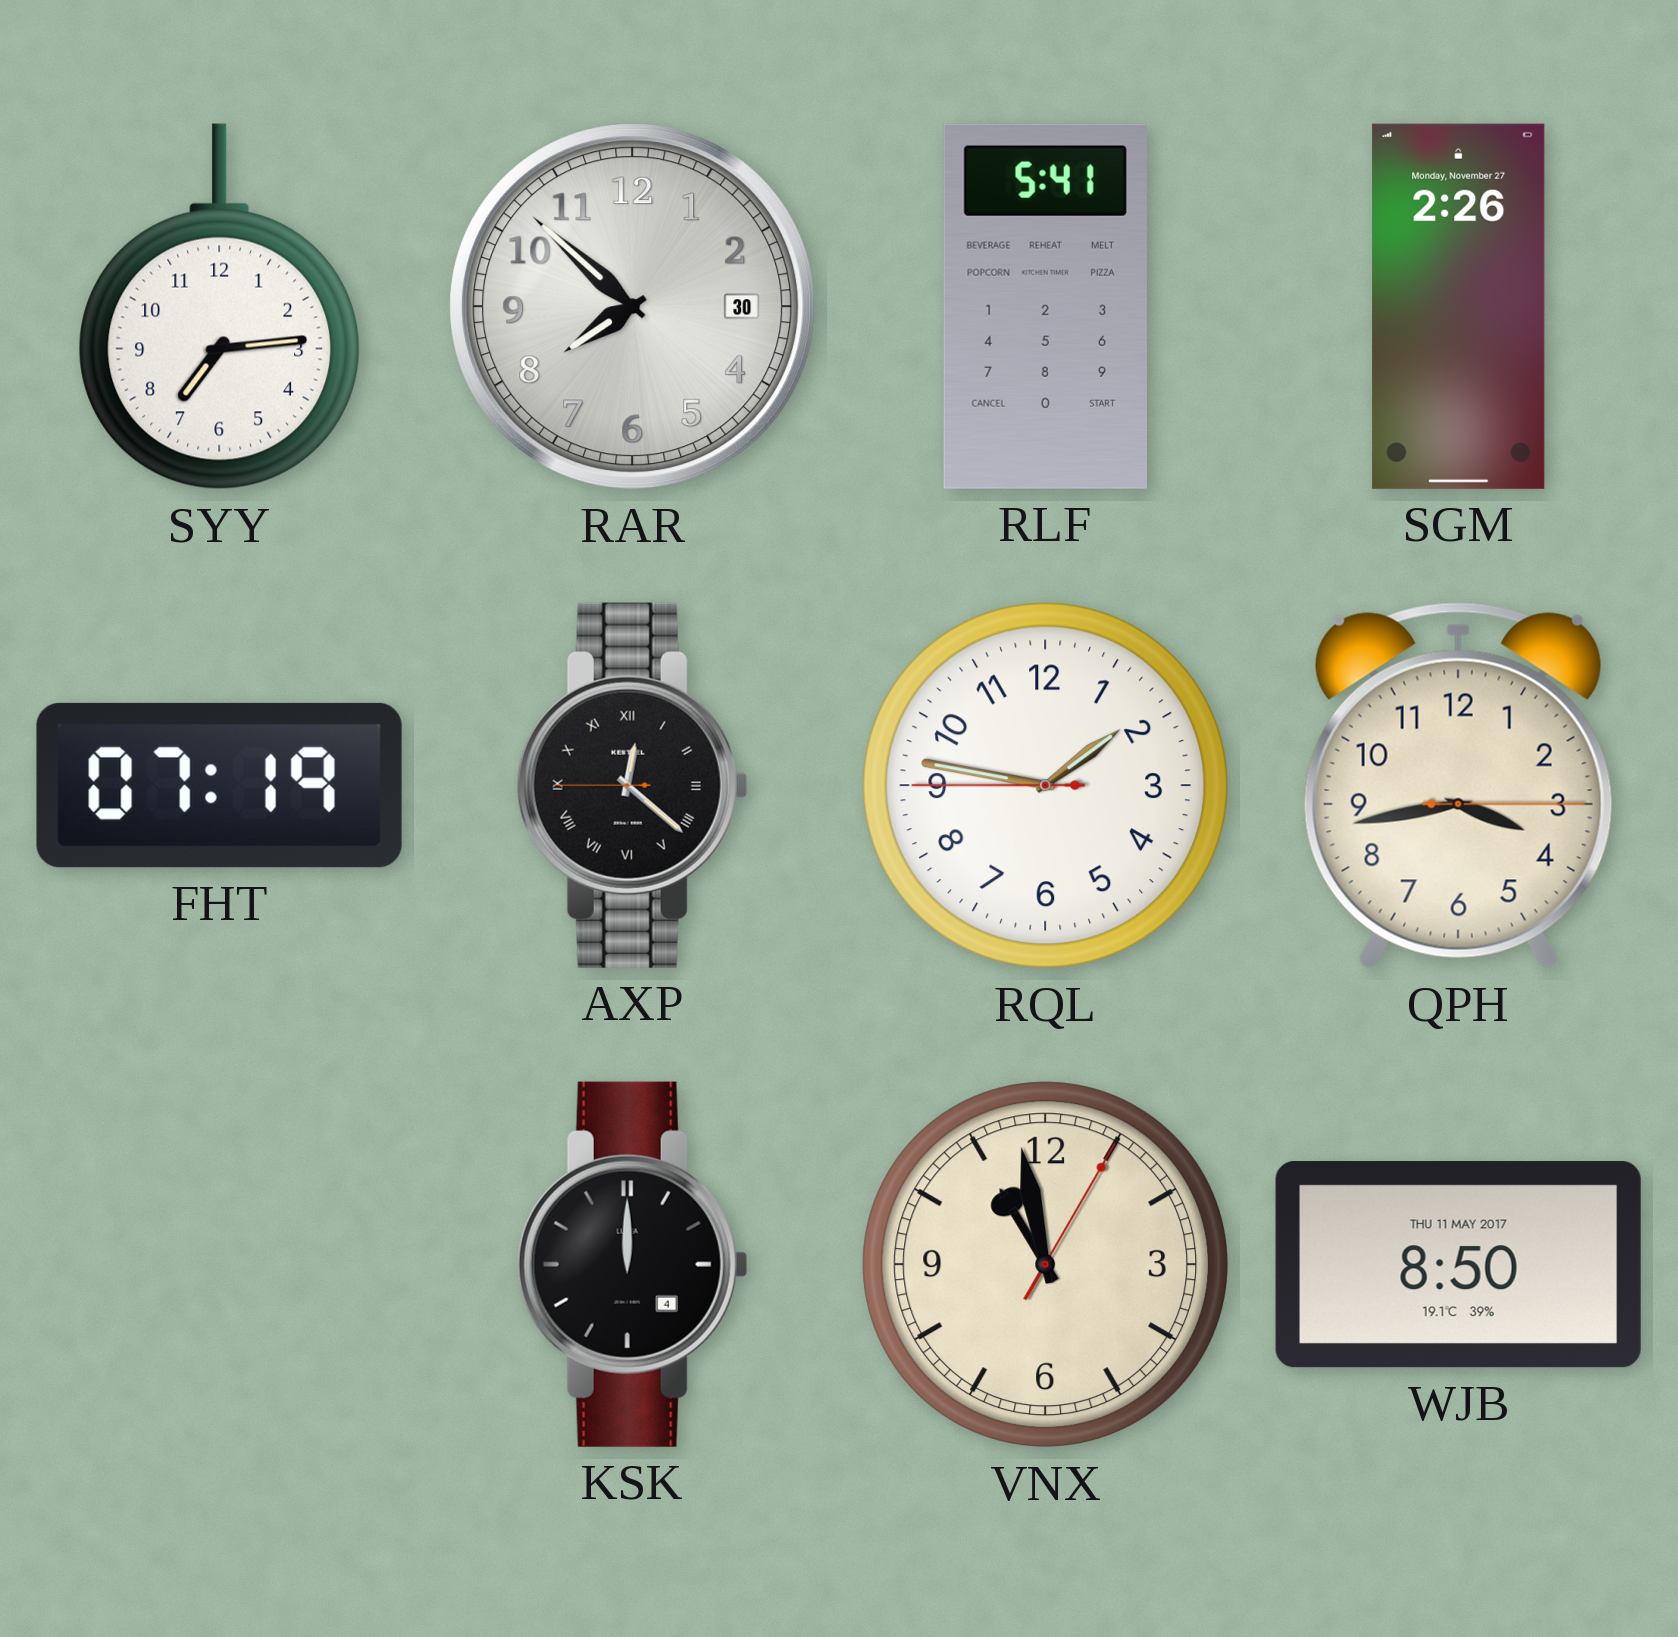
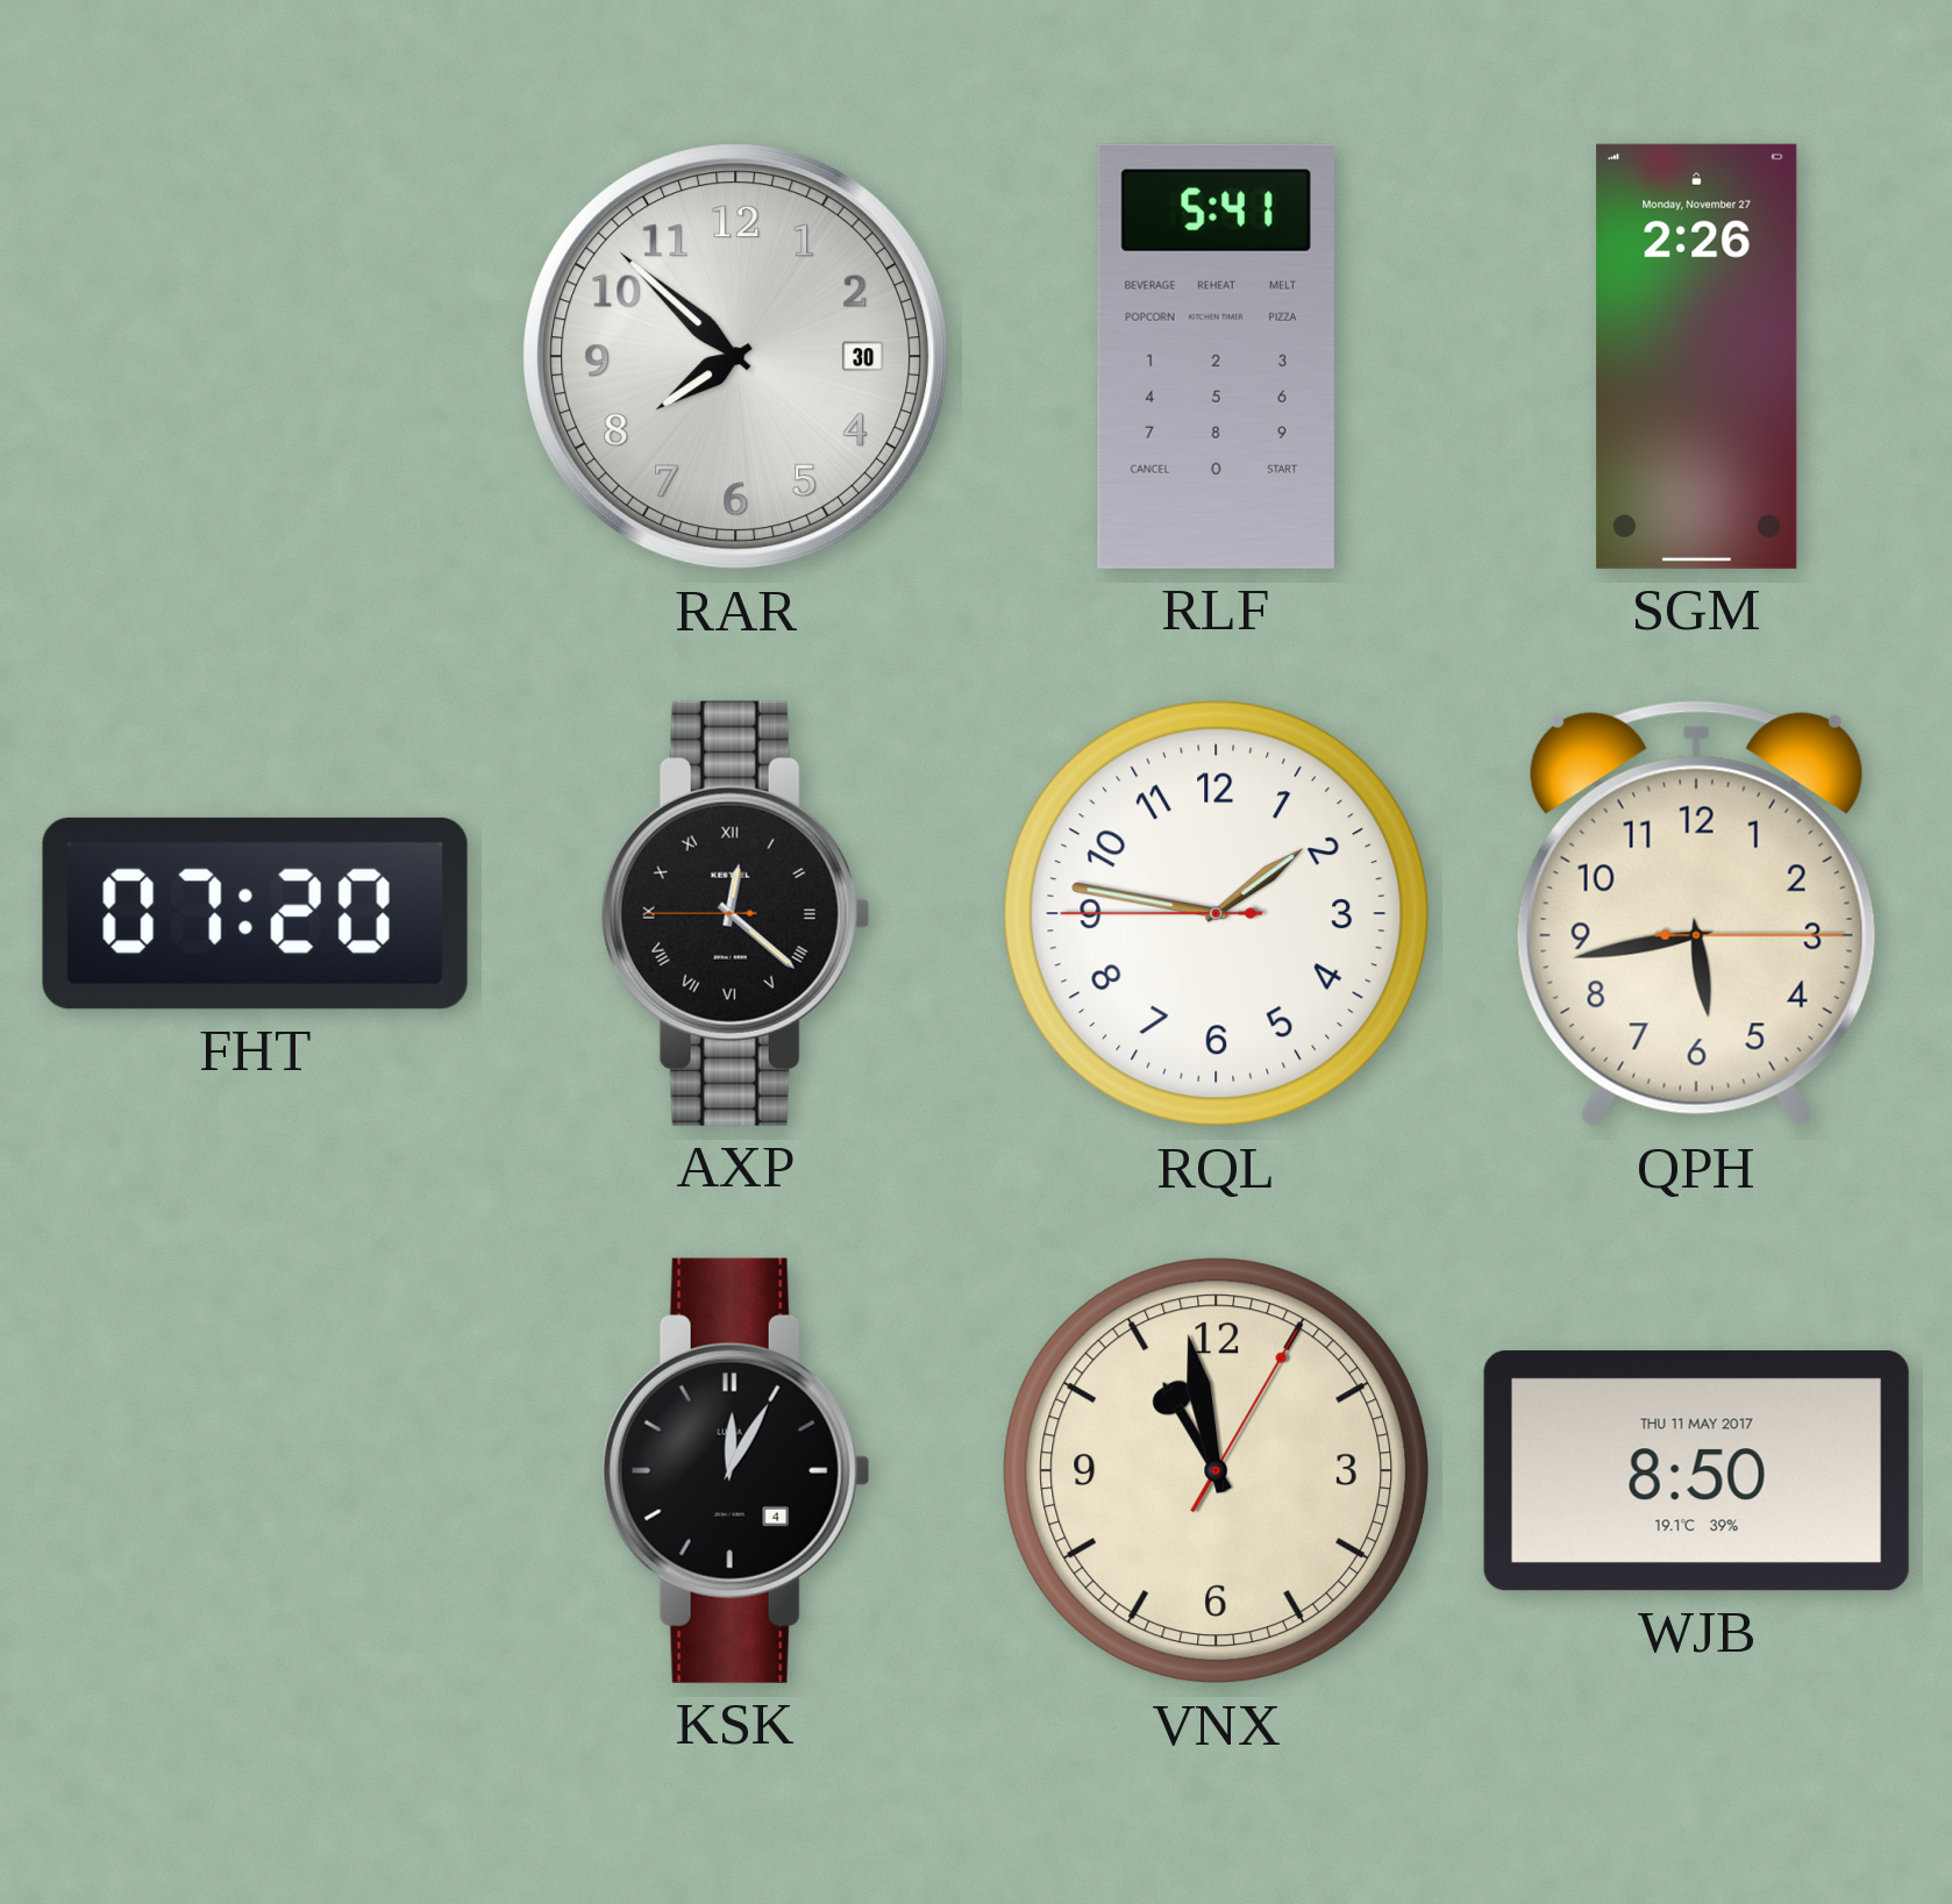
SYY: 7:14 -> none (220, 307)
FHT: 07:19 -> 07:20 (255, 913)
QPH: 3:43 -> 5:43 (1696, 914)
KSK: 12:00 -> 12:05 (735, 1470)
